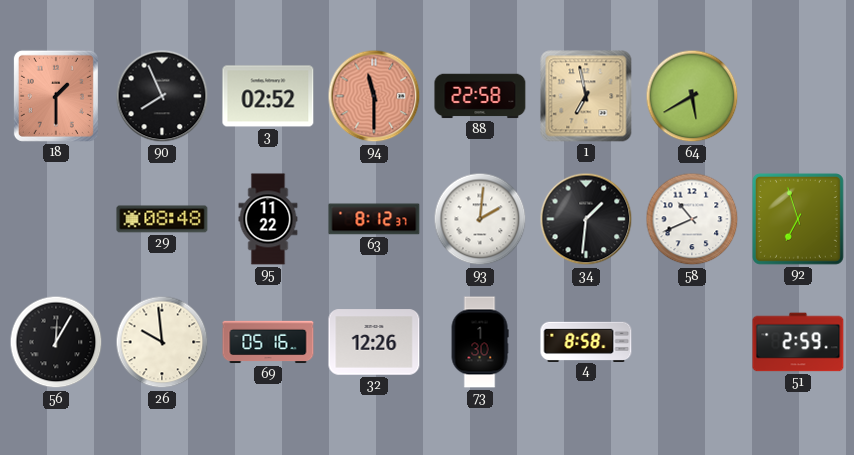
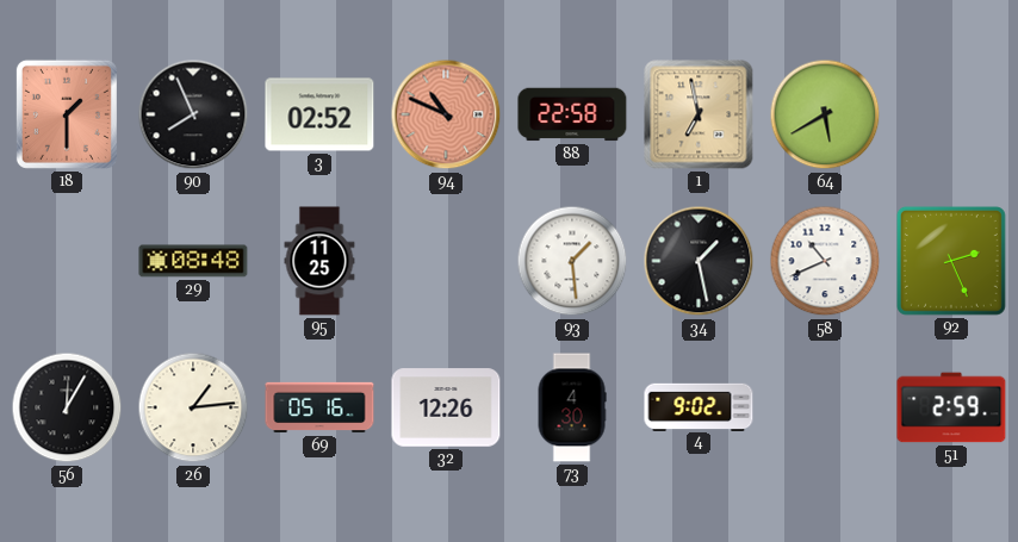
94: 11:30 -> 10:49 (446, 114)
95: 11:22 -> 11:25 (319, 261)
63: 8:12 -> none (374, 219)
93: 2:01 -> 1:29 (572, 261)
34: 1:31 -> 1:28 (699, 261)
92: 6:57 -> 2:26 (951, 261)
26: 9:59 -> 1:14 (193, 407)
73: 1:30 -> 4:30 (572, 407)
4: 8:58 -> 9:02 (699, 406)
